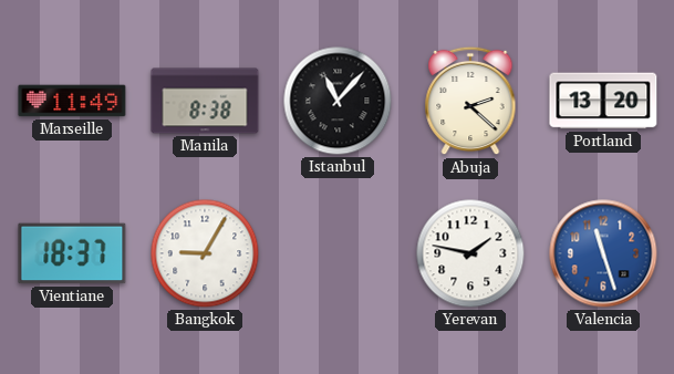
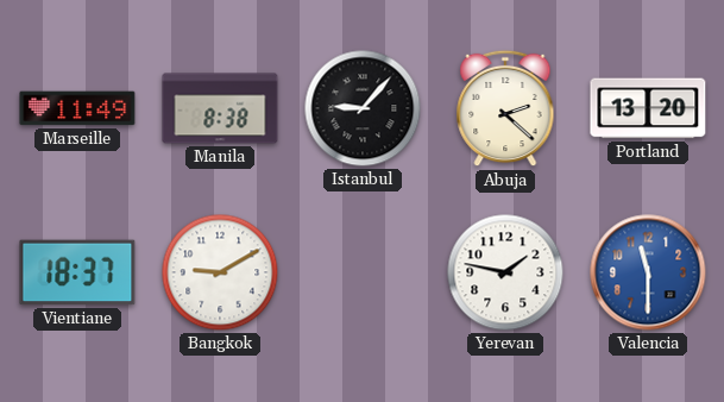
Istanbul: 11:07 -> 9:07 (363, 108)
Bangkok: 9:05 -> 9:10 (220, 272)
Valencia: 11:27 -> 11:30 (648, 272)
